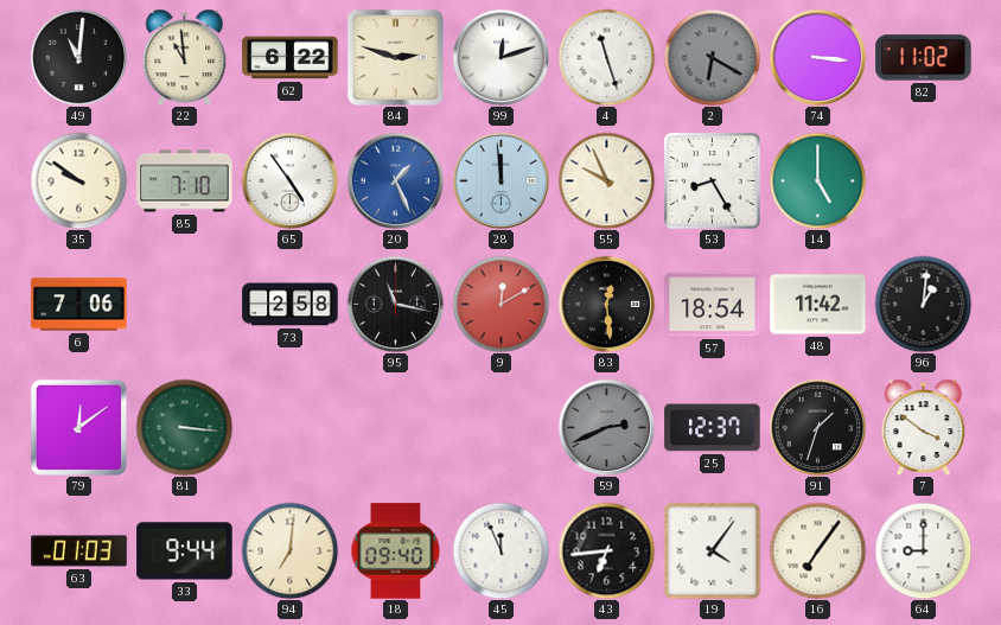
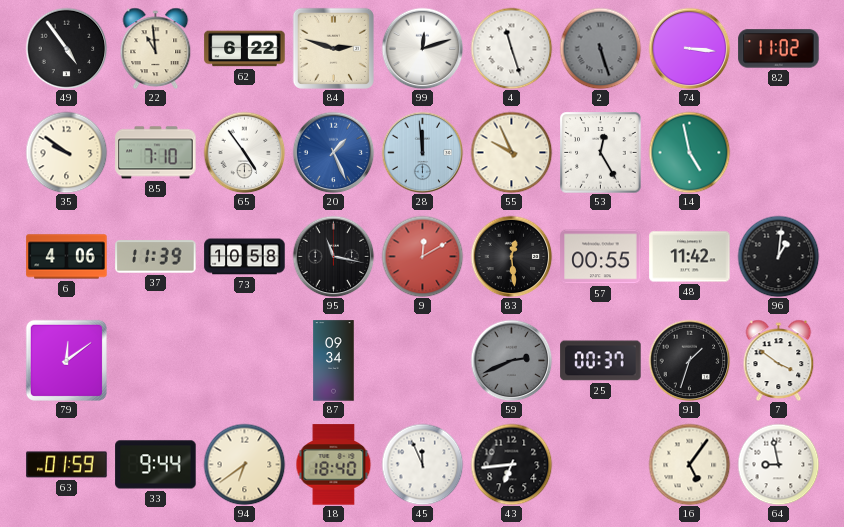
49: 11:01 -> 4:54 (66, 48)
2: 6:20 -> 5:27 (600, 48)
53: 8:25 -> 12:25 (601, 153)
14: 5:00 -> 4:58 (689, 152)
6: 7:06 -> 4:06 (67, 257)
37: none -> 11:39 (156, 257)
73: 2:58 -> 10:58 (245, 257)
57: 18:54 -> 00:55 (601, 257)
81: 3:16 -> none (184, 427)
87: none -> 09:34 (334, 361)
25: 12:37 -> 00:37 (601, 361)
63: 01:03 -> 01:59 (67, 465)
94: 7:01 -> 6:39 (244, 464)
18: 09:40 -> 18:40 (334, 465)
19: 4:06 -> none (712, 550)
16: 7:06 -> 5:06 (689, 464)
64: 9:00 -> 8:58 (778, 464)
